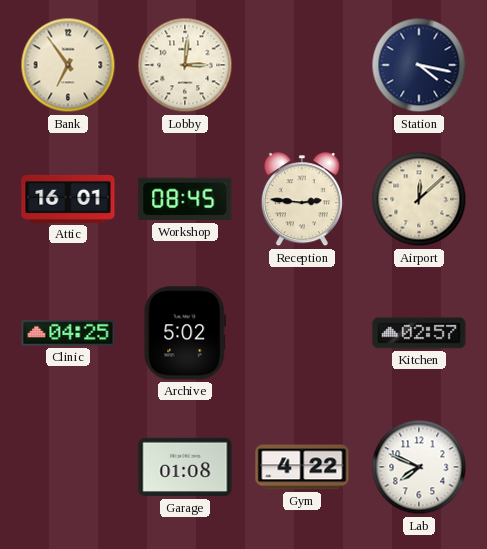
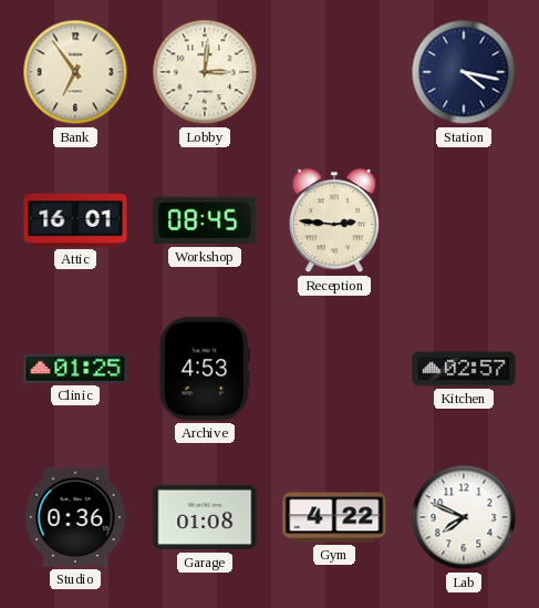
Airport: 12:08 -> none (419, 199)
Clinic: 04:25 -> 01:25 (75, 369)
Archive: 5:02 -> 4:53 (205, 369)
Studio: none -> 0:36 (75, 517)
